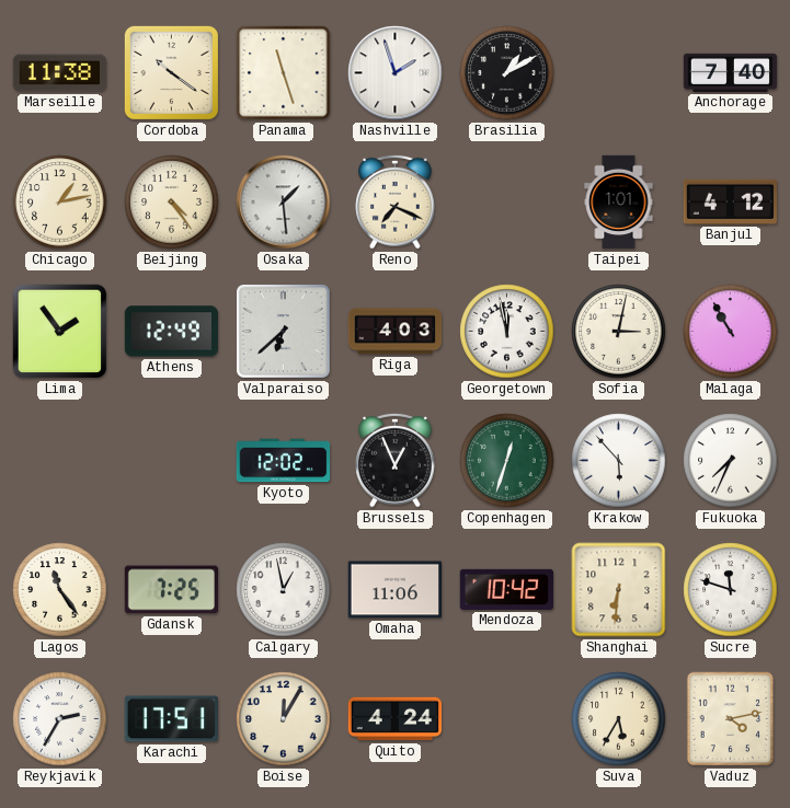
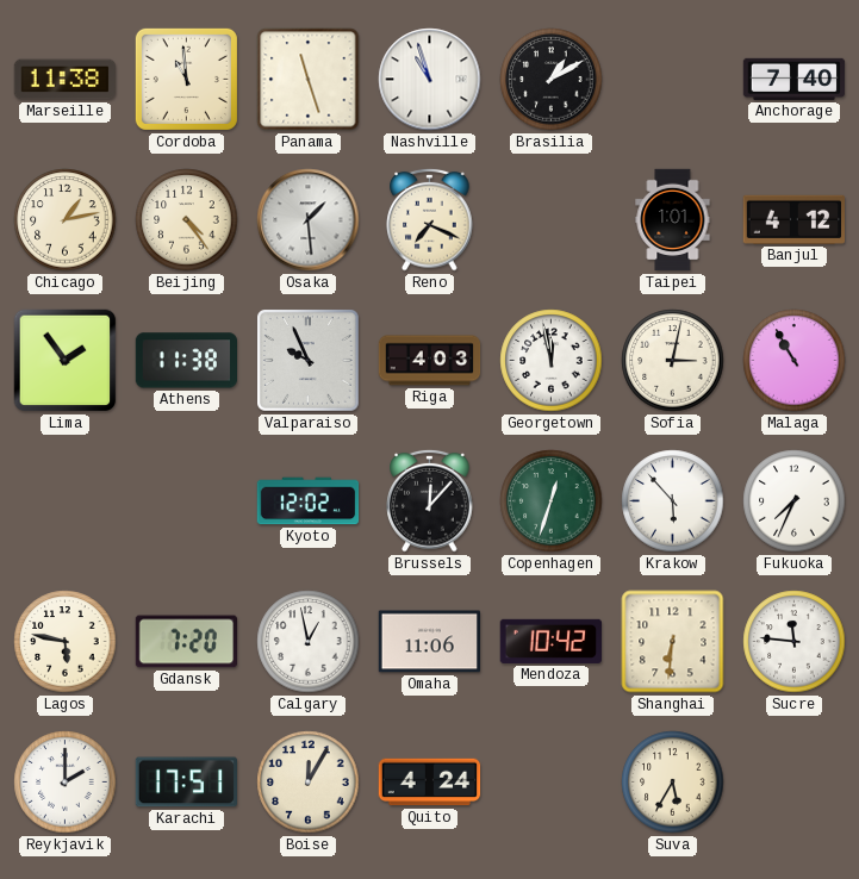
Cordoba: 10:21 -> 10:59 (186, 79)
Nashville: 1:57 -> 10:57 (430, 80)
Athens: 12:49 -> 11:38 (187, 361)
Valparaiso: 6:38 -> 9:56 (309, 361)
Brussels: 12:56 -> 12:07 (430, 500)
Lagos: 11:24 -> 5:47 (66, 642)
Gdansk: 7:25 -> 7:20 (187, 642)
Sucre: 11:48 -> 11:46 (795, 642)
Reykjavik: 2:35 -> 2:00 (66, 783)
Vaduz: 4:13 -> none (731, 719)
